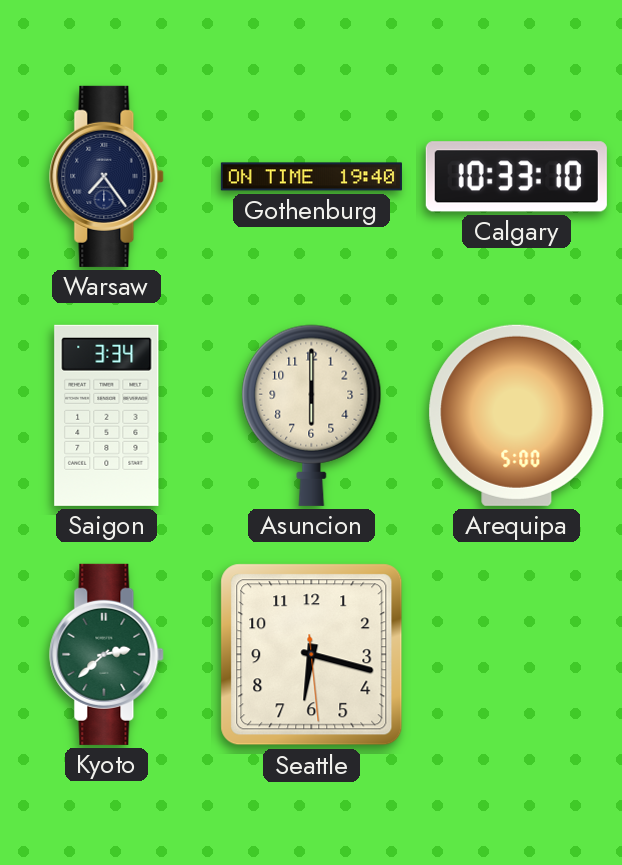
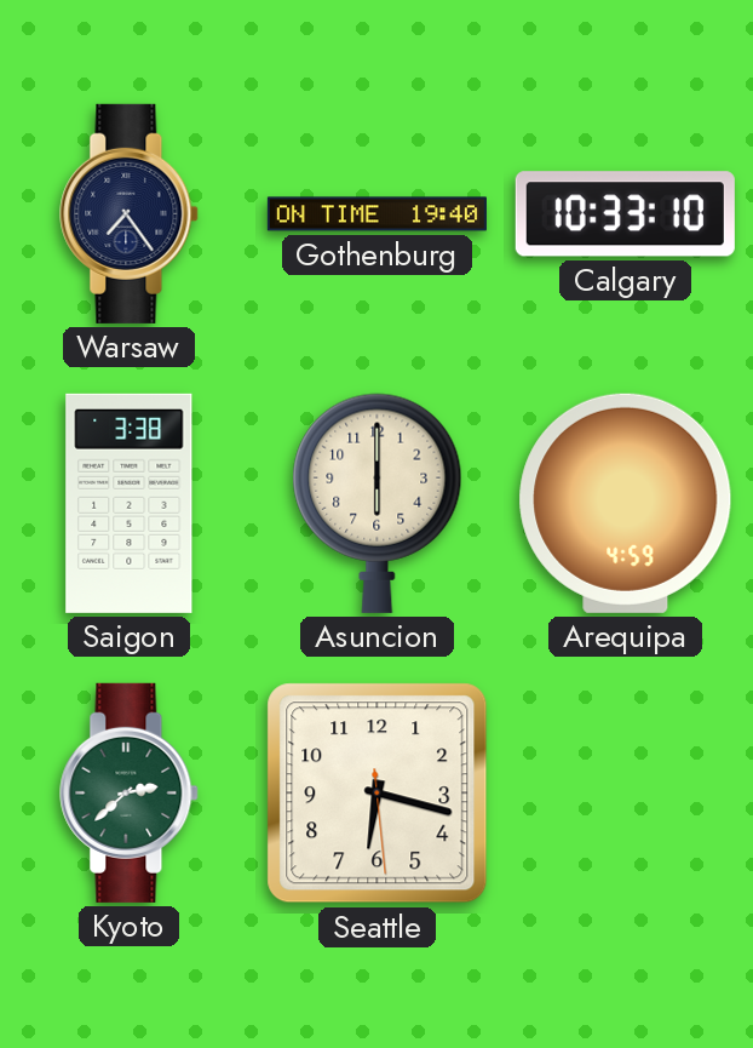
Saigon: 3:34 -> 3:38 (130, 503)
Arequipa: 5:00 -> 4:59 (626, 503)
